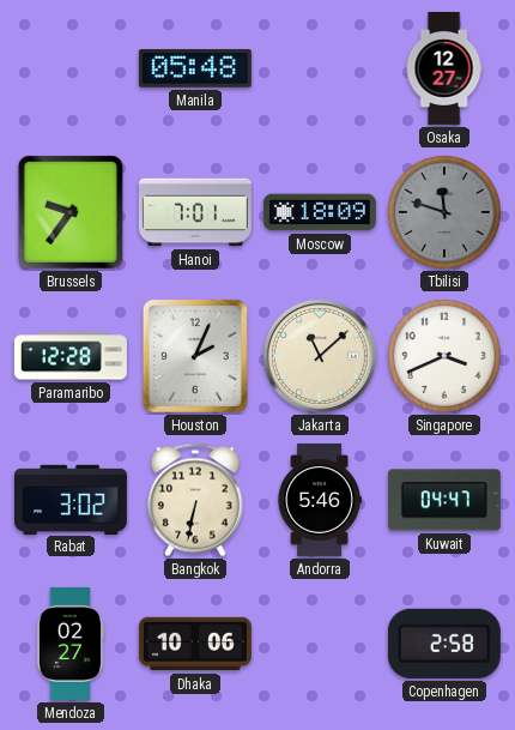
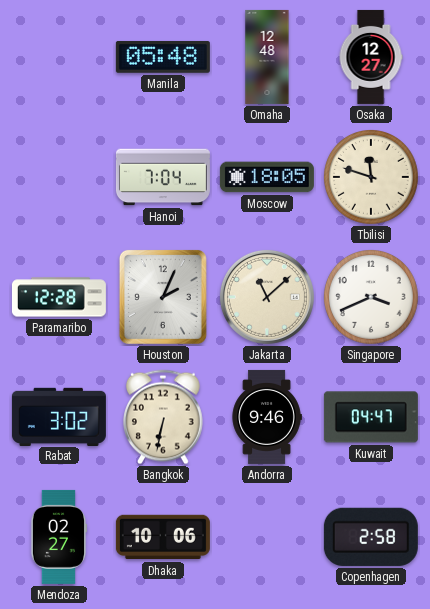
Omaha: none -> 12:48 (267, 57)
Brussels: 9:36 -> none (71, 212)
Hanoi: 7:01 -> 7:04 (163, 177)
Moscow: 18:09 -> 18:05 (267, 177)
Tbilisi dial: grey -> cream (372, 178)
Andorra: 5:46 -> 9:46 (267, 417)
